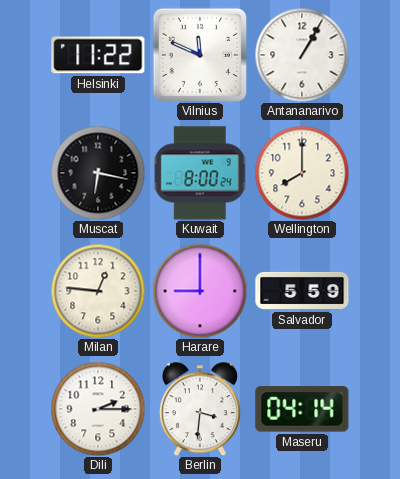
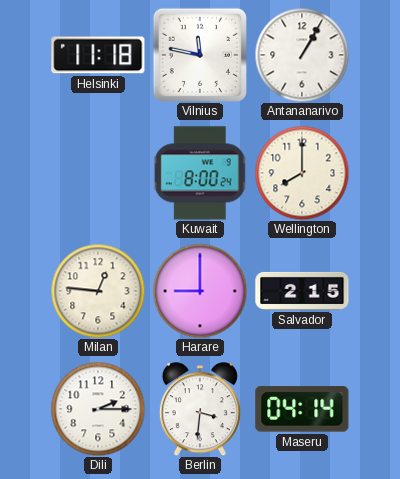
Helsinki: 11:22 -> 11:18 (98, 55)
Vilnius: 11:49 -> 11:47 (200, 55)
Muscat: 6:17 -> none (98, 173)
Salvador: 5:59 -> 2:15 (302, 291)
